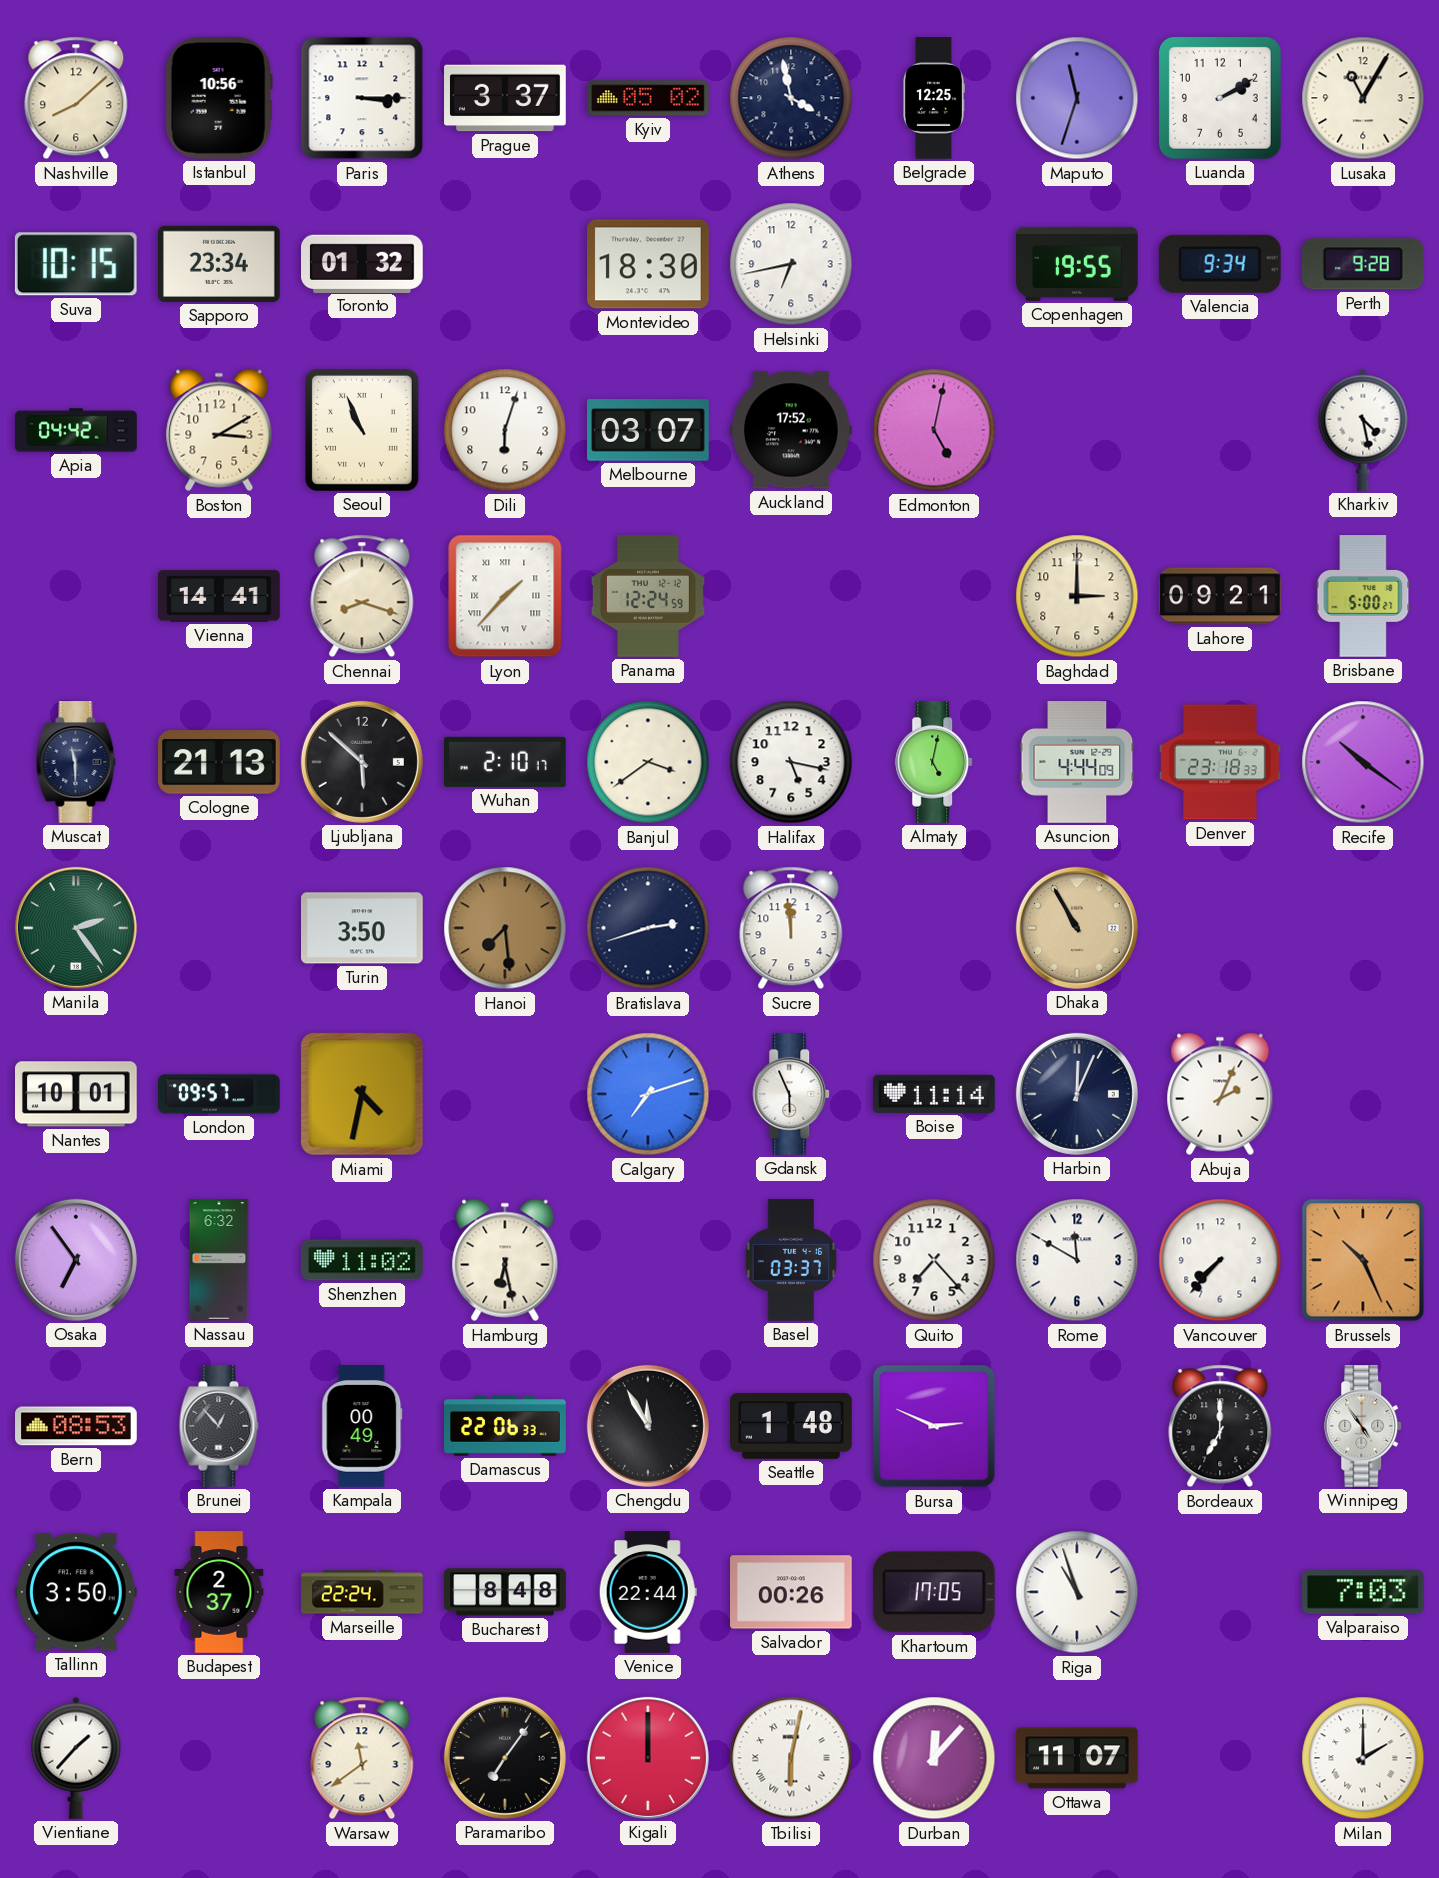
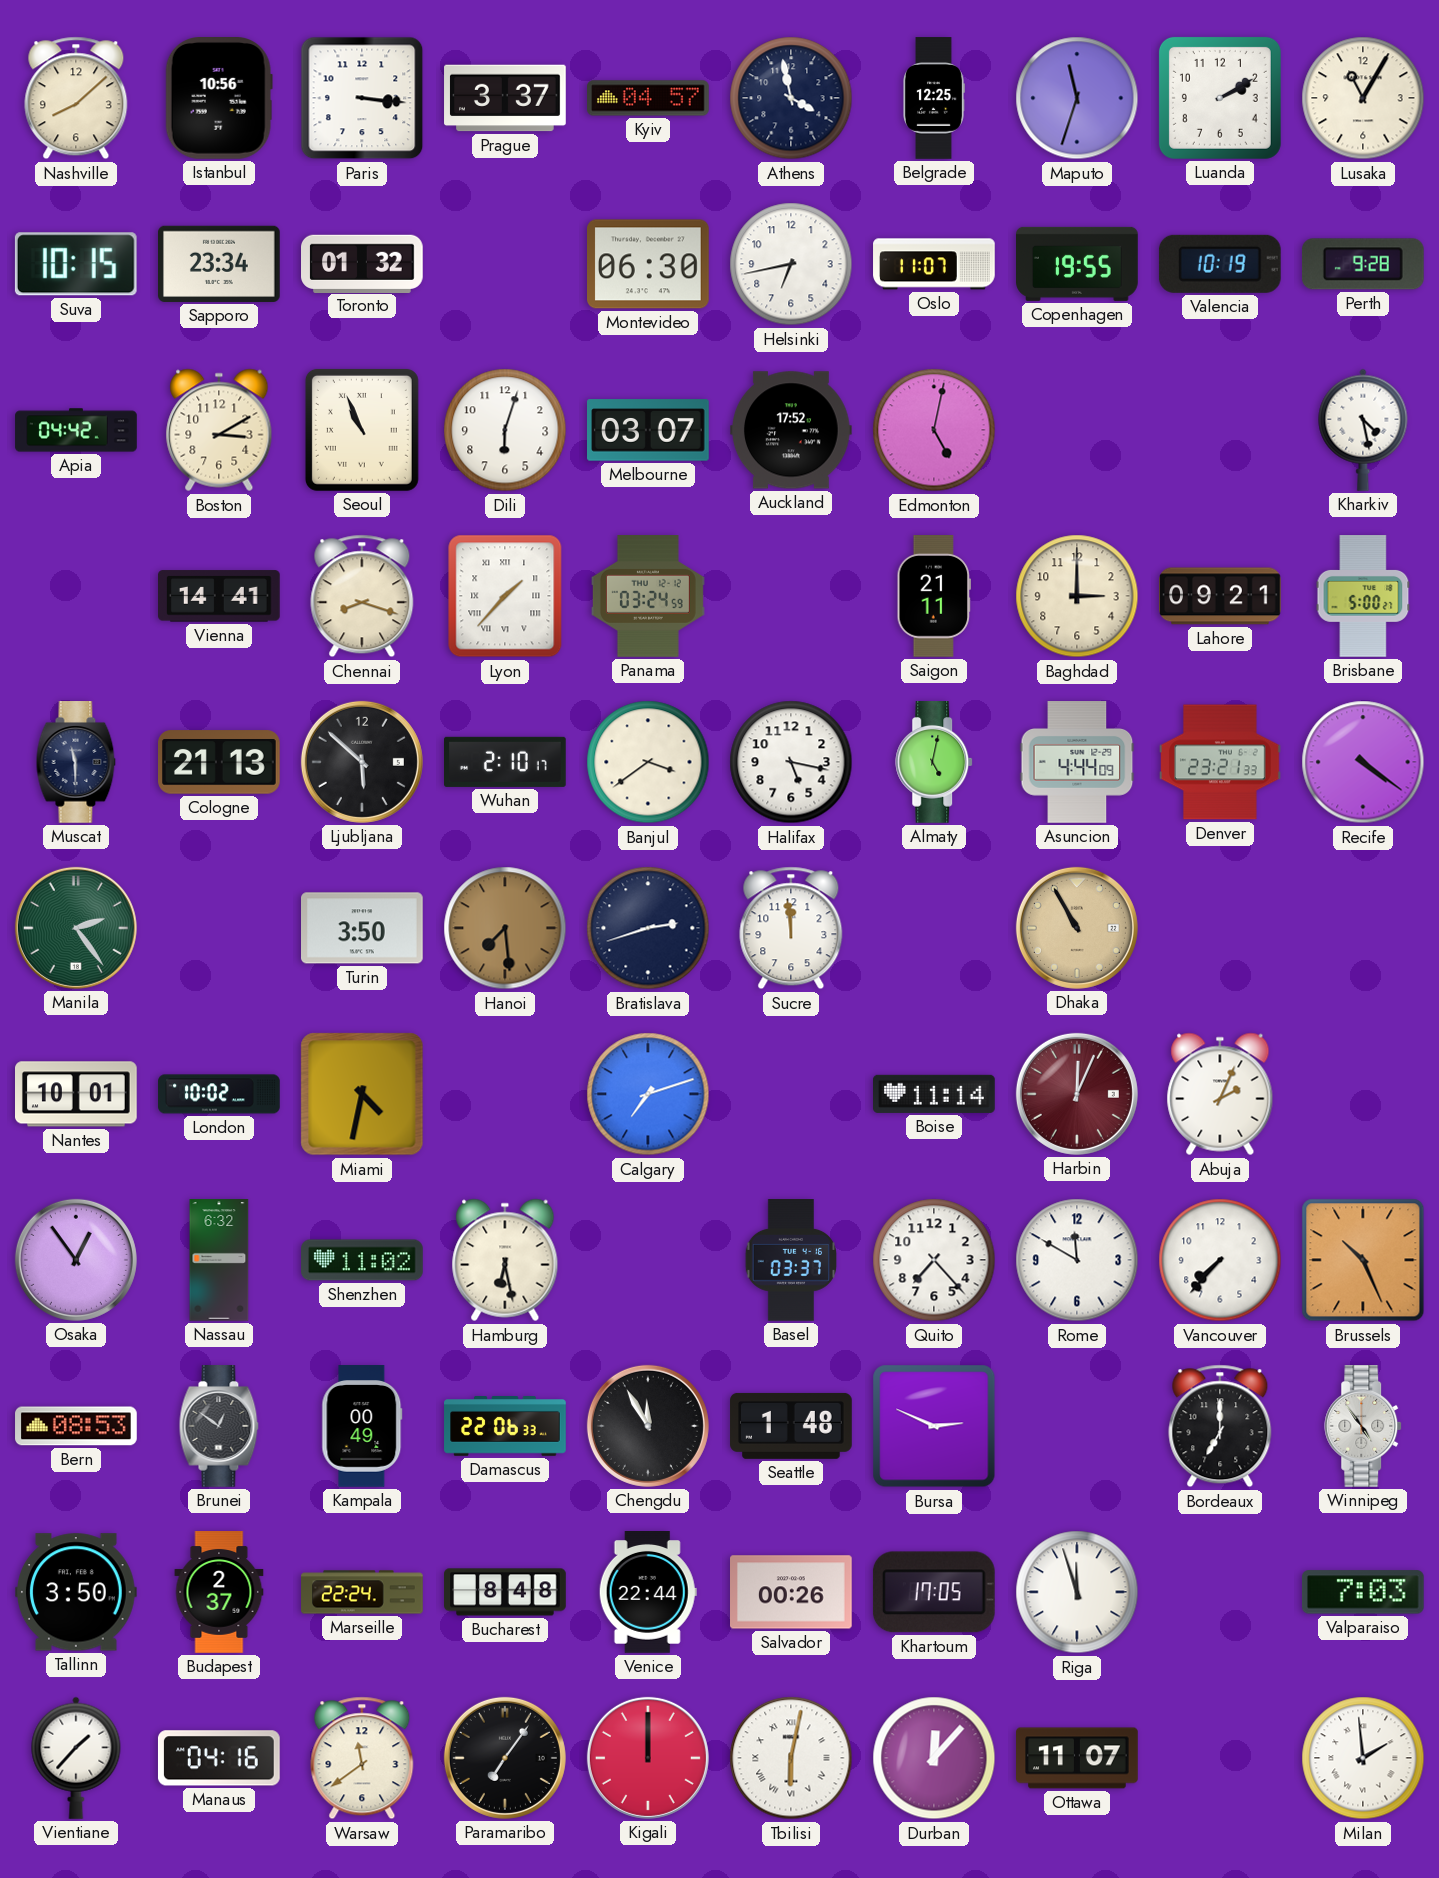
Paris: 3:15 -> 3:16 (362, 98)
Kyiv: 05:02 -> 04:57 (648, 98)
Montevideo: 18:30 -> 06:30 (649, 264)
Oslo: none -> 11:07 (934, 264)
Valencia: 9:34 -> 10:19 (1220, 264)
Panama: 12:24 -> 03:24 (648, 596)
Saigon: none -> 21:11 (934, 596)
Denver: 23:18 -> 23:21 (1220, 762)
Recife: 10:21 -> 4:21 (1363, 762)
London: 09:57 -> 10:02 (219, 1094)
Gdansk: 5:56 -> none (792, 1094)
Harbin dial: navy -> burgundy (1077, 1094)
Osaka: 6:54 -> 12:54 (76, 1260)
Brunei: 12:53 -> 12:51 (219, 1426)
Riga: 10:57 -> 11:57 (1077, 1592)
Manaus: none -> 04:16 (219, 1758)
Milan: 2:00 -> 1:59 (1363, 1758)
